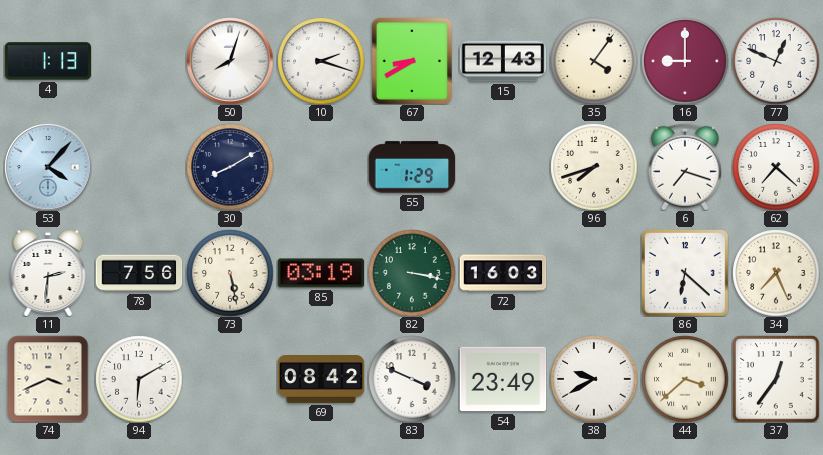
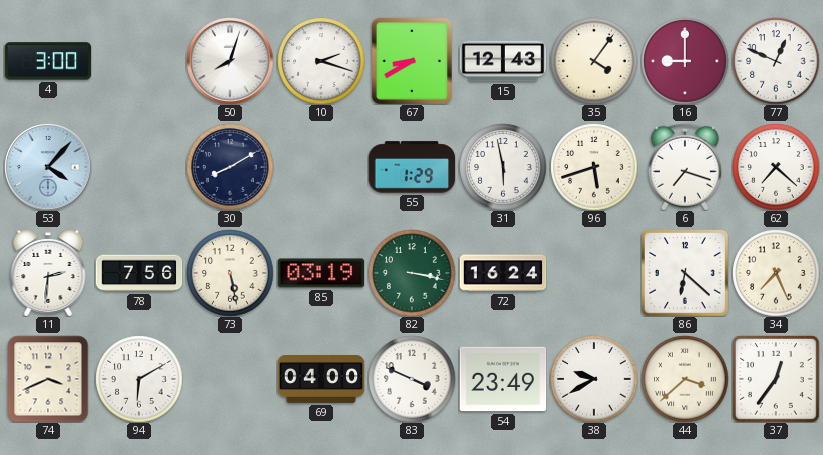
4: 1:13 -> 3:00 (48, 61)
31: none -> 5:58 (503, 167)
96: 7:42 -> 5:42 (594, 167)
72: 16:03 -> 16:24 (503, 273)
69: 08:42 -> 04:00 (321, 380)
